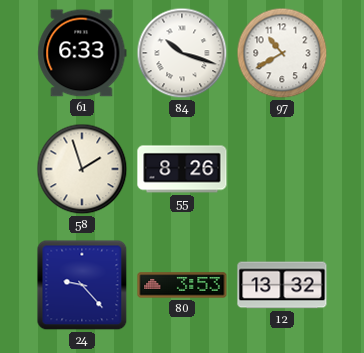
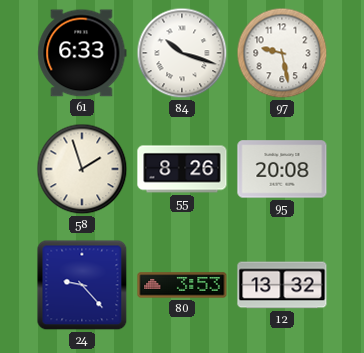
97: 10:40 -> 9:28 (282, 53)
95: none -> 20:08 (282, 169)
